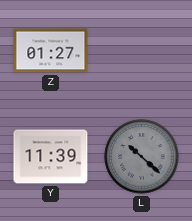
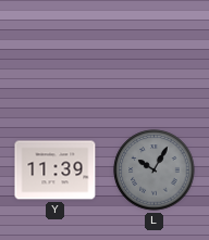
Z: 01:27 -> none (51, 51)
L: 10:22 -> 10:05 (155, 170)
